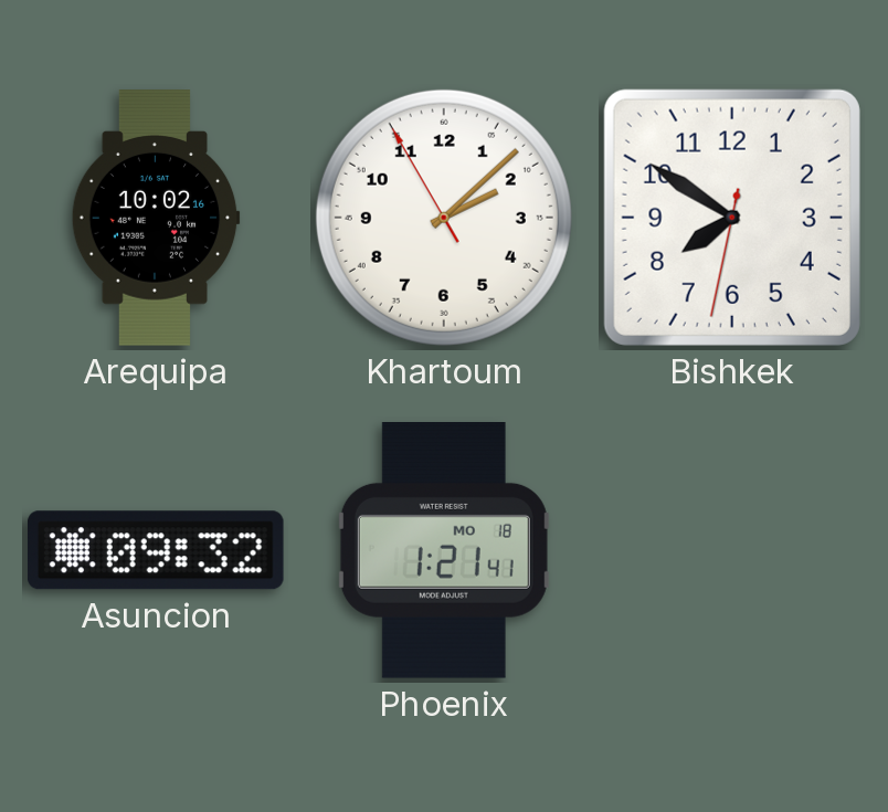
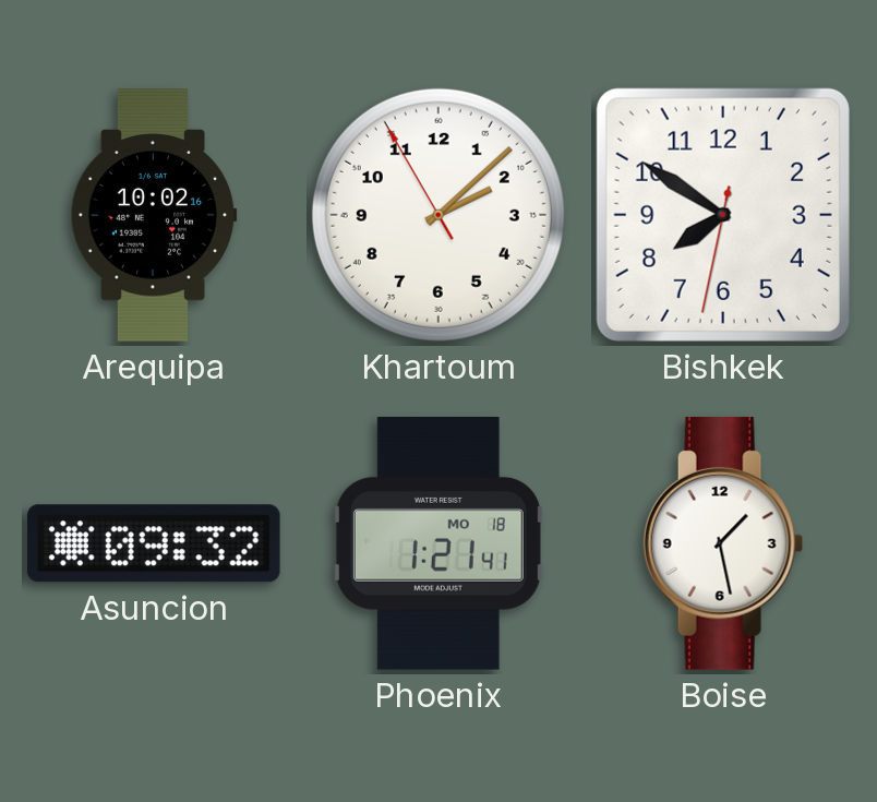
Boise: none -> 1:28 (723, 544)
